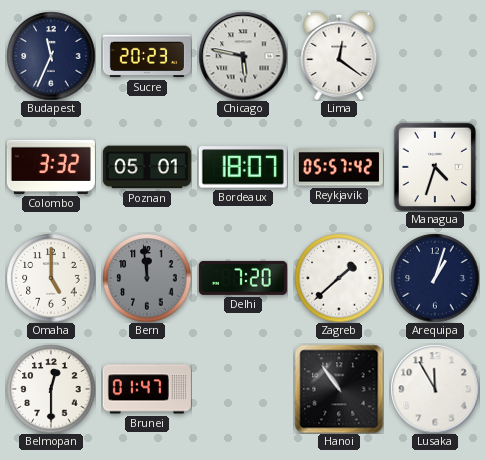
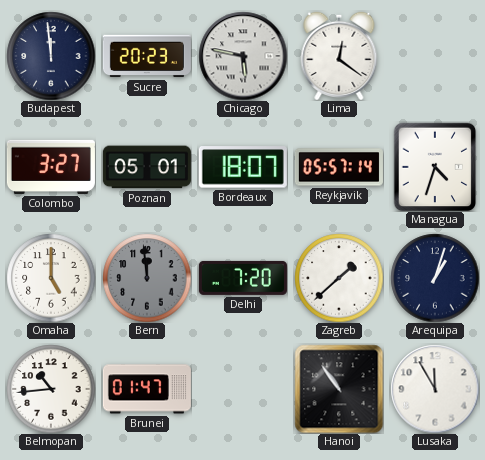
Budapest: 11:34 -> 11:59 (51, 56)
Colombo: 3:32 -> 3:27 (51, 167)
Reykjavik: 05:57:42 -> 05:57:14 (339, 167)
Belmopan: 12:30 -> 10:44 (51, 389)
